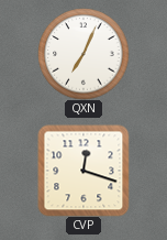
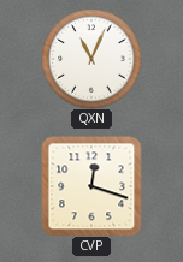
QXN: 7:04 -> 11:04 (91, 59)
